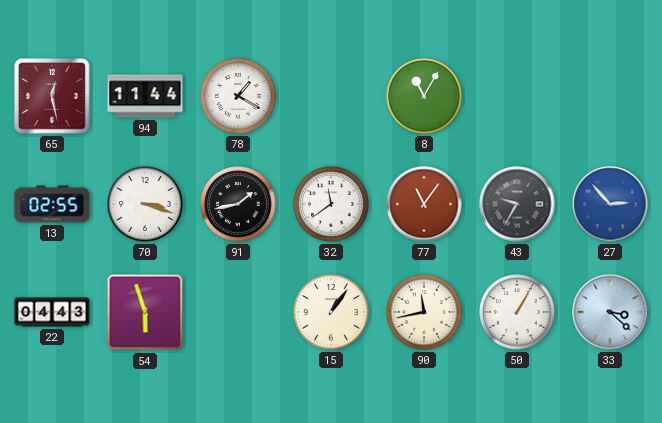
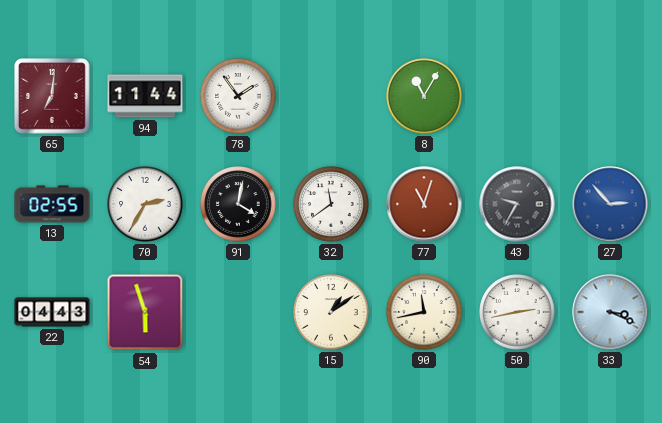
65: 12:28 -> 7:01 (53, 97)
78: 1:20 -> 1:54 (238, 96)
70: 3:18 -> 2:35 (145, 204)
91: 1:43 -> 4:02 (238, 204)
77: 11:06 -> 11:03 (424, 204)
15: 1:06 -> 1:09 (331, 312)
50: 1:05 -> 2:43 (517, 312)
33: 3:22 -> 3:19 (610, 312)
